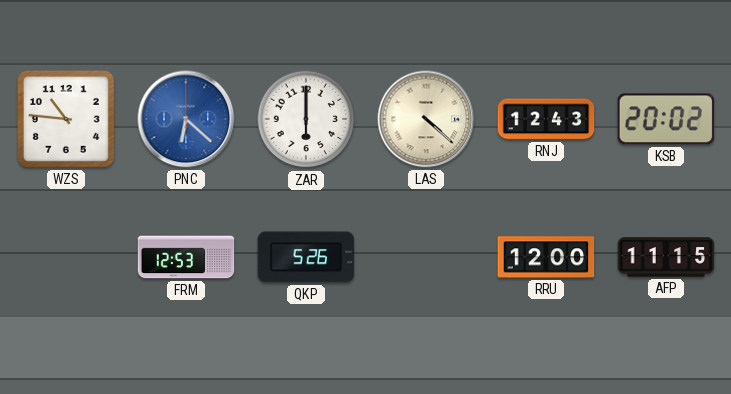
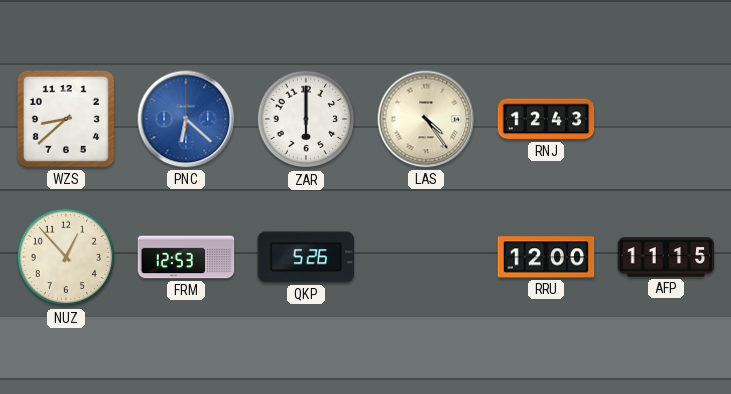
WZS: 10:46 -> 8:38 (66, 119)
LAS: 4:22 -> 4:24 (426, 119)
KSB: 20:02 -> none (665, 119)
NUZ: none -> 12:53 (66, 257)
